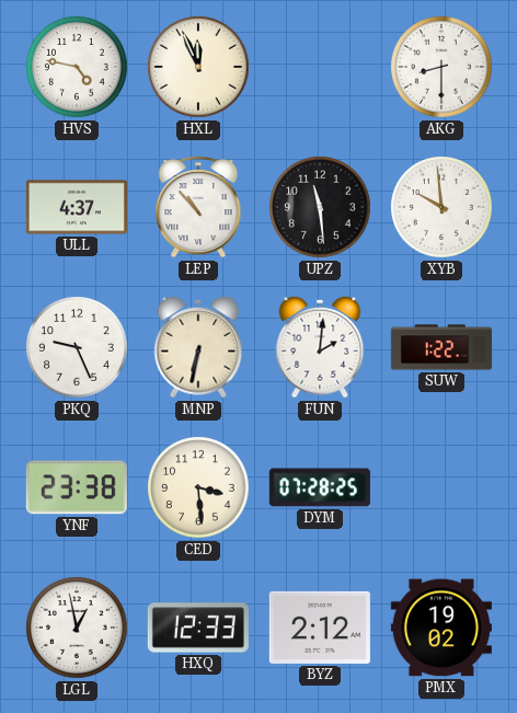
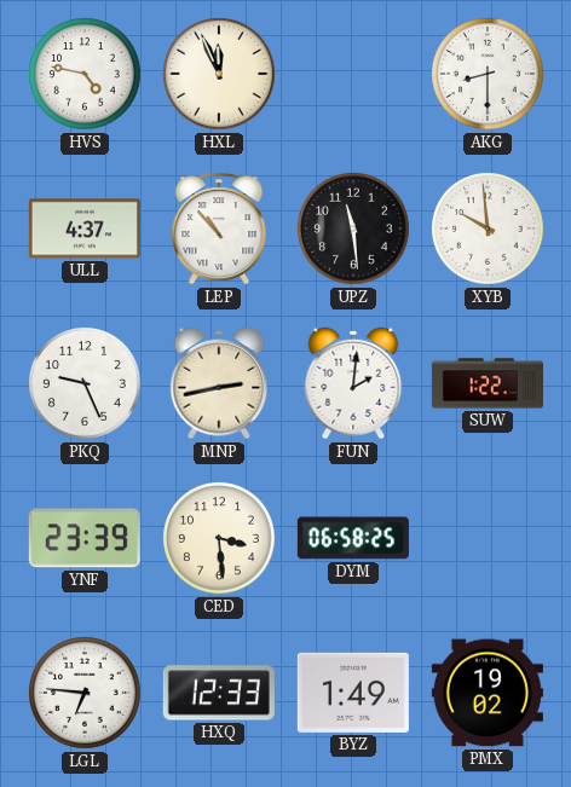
MNP: 6:32 -> 2:43 (219, 383)
YNF: 23:38 -> 23:39 (85, 538)
DYM: 07:28 -> 06:58 (353, 538)
LGL: 12:58 -> 6:46 (86, 694)
BYZ: 2:12 -> 1:49 (353, 693)
